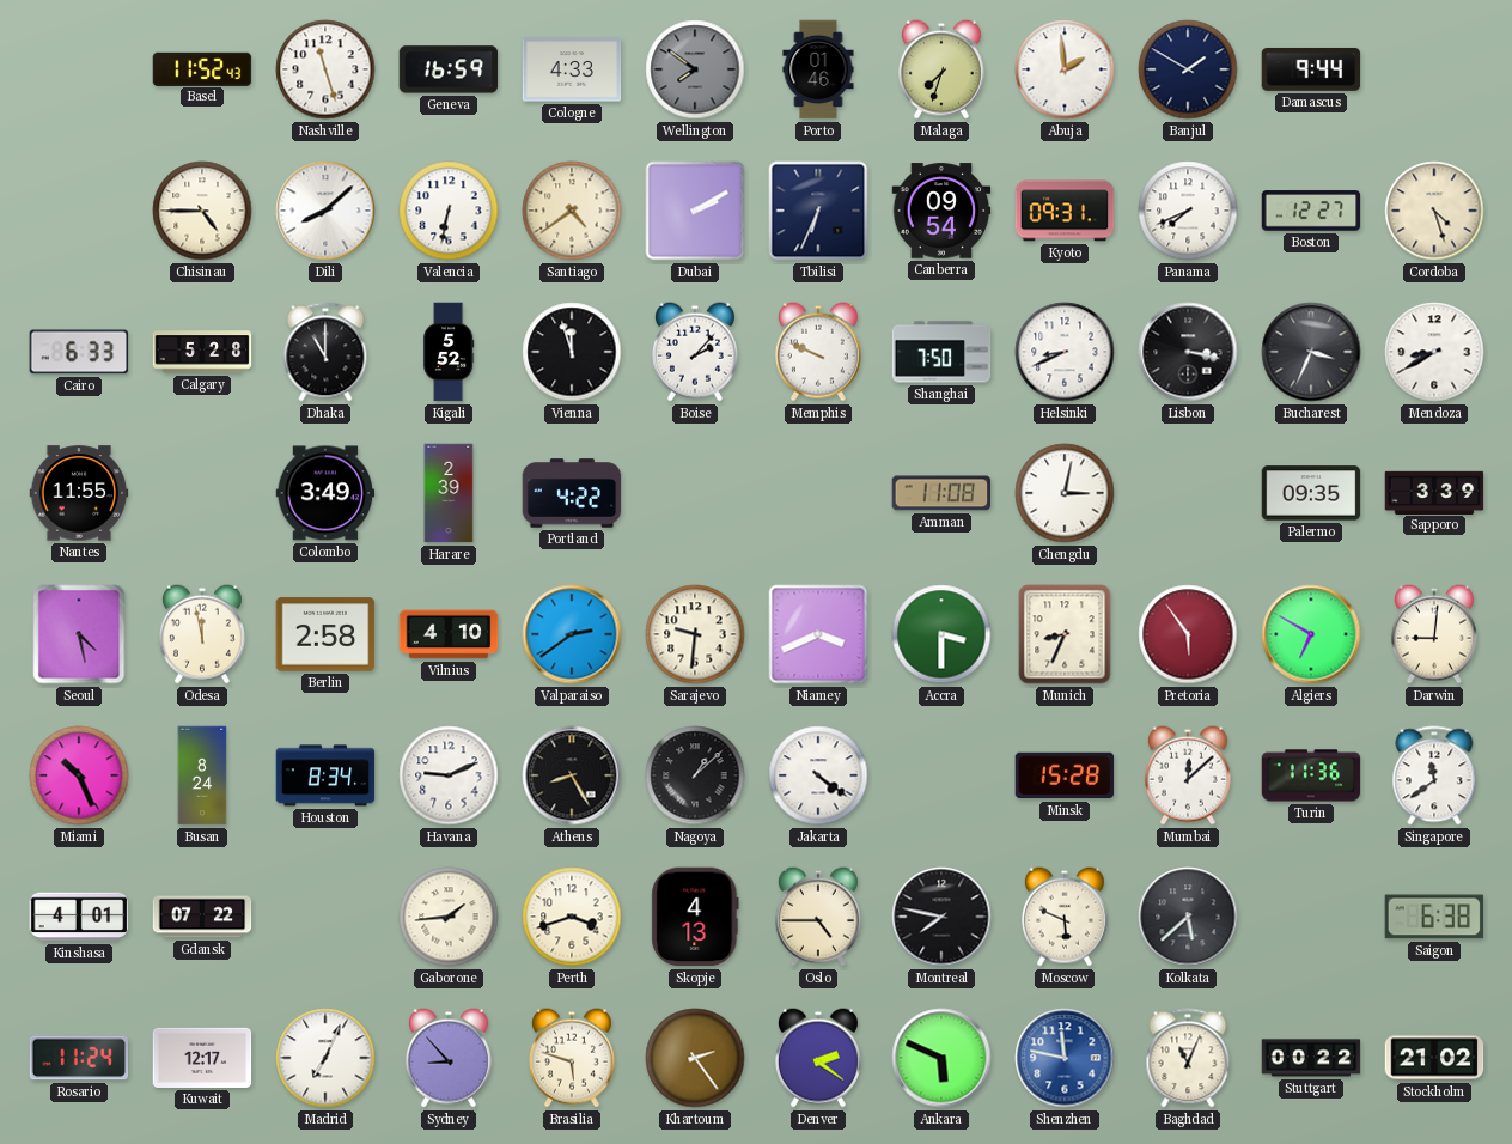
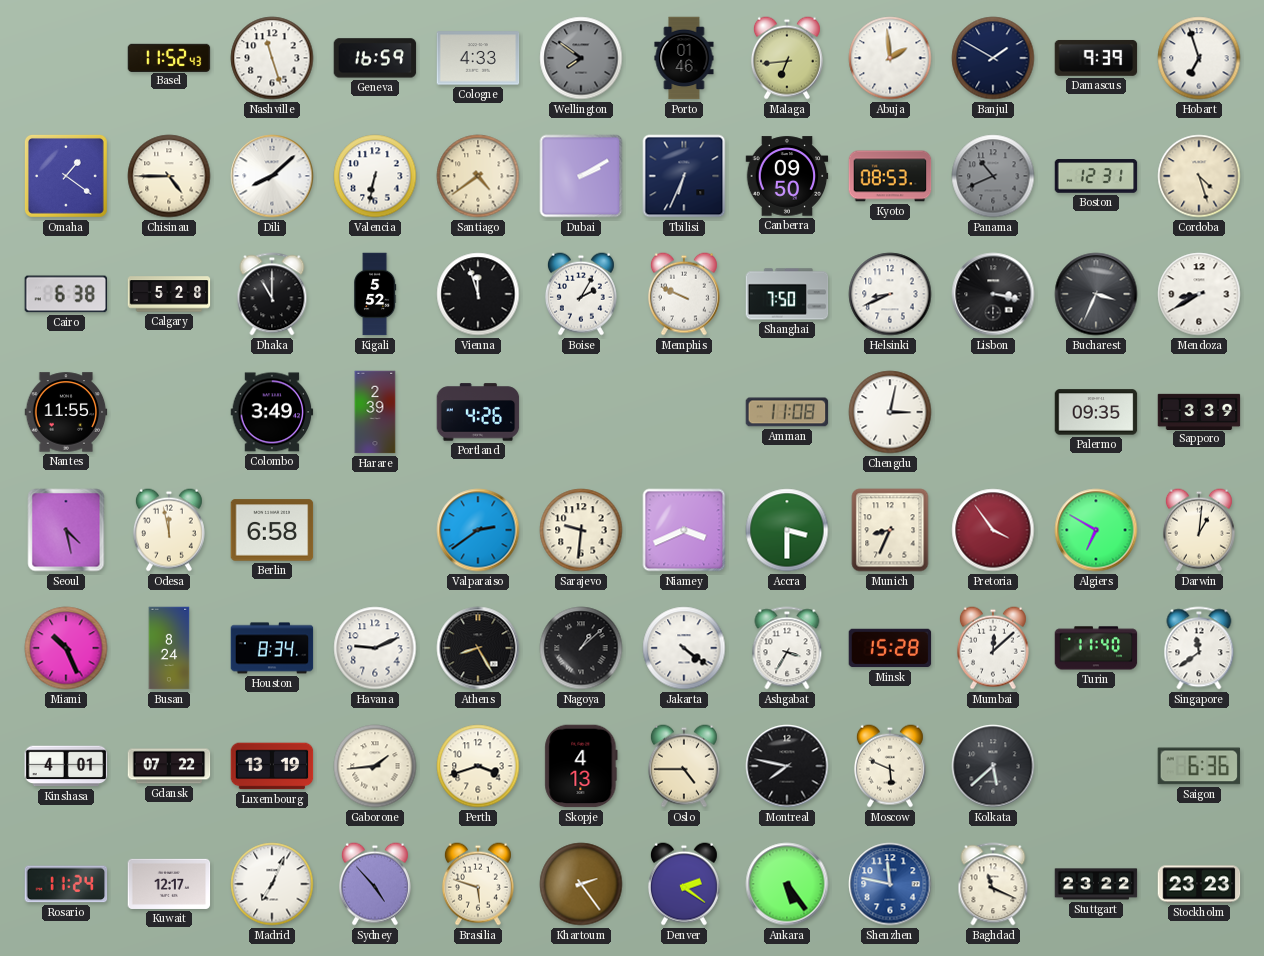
Malaga: 7:33 -> 6:44 (787, 58)
Damascus: 9:44 -> 9:39 (1096, 58)
Hobart: none -> 6:57 (1199, 58)
Omaha: none -> 1:21 (66, 176)
Canberra: 09:54 -> 09:50 (787, 176)
Kyoto: 09:31 -> 08:53 (890, 176)
Panama: 7:41 -> 10:41 (993, 176)
Panama dial: white -> grey (993, 176)
Boston: 12:27 -> 12:31 (1096, 176)
Cairo: 6:33 -> 6:38 (66, 294)
Boise: 2:07 -> 2:05 (581, 294)
Portland: 4:22 -> 4:26 (478, 412)
Berlin: 2:58 -> 6:58 (272, 530)
Vilnius: 4:10 -> none (449, 634)
Pretoria: 5:54 -> 3:54 (993, 530)
Darwin: 9:01 -> 1:01 (1199, 530)
Ashgabat: none -> 3:35 (787, 648)
Turin: 11:36 -> 11:40 (1096, 648)
Luxembourg: none -> 13:19 (272, 766)
Saigon: 6:38 -> 6:36 (1199, 766)
Sydney: 8:53 -> 4:53 (375, 884)
Ankara: 5:49 -> 5:24 (787, 884)
Baghdad: 11:04 -> 11:19 (993, 884)
Stuttgart: 00:22 -> 23:22 (1096, 884)
Stockholm: 21:02 -> 23:23 (1199, 884)
